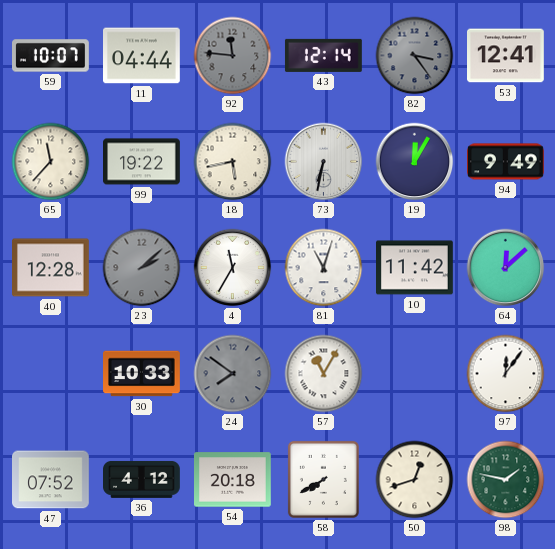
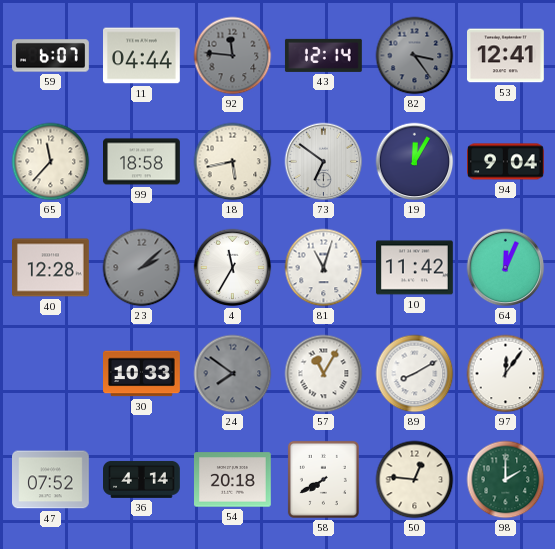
59: 10:07 -> 6:07 (51, 56)
99: 19:22 -> 18:58 (142, 162)
73: 6:32 -> 6:51 (324, 162)
94: 9:49 -> 9:04 (506, 162)
64: 12:08 -> 12:04 (506, 268)
89: none -> 8:10 (415, 374)
36: 4:12 -> 4:14 (142, 479)
50: 12:42 -> 12:46 (415, 480)
98: 1:47 -> 2:00 (506, 480)
